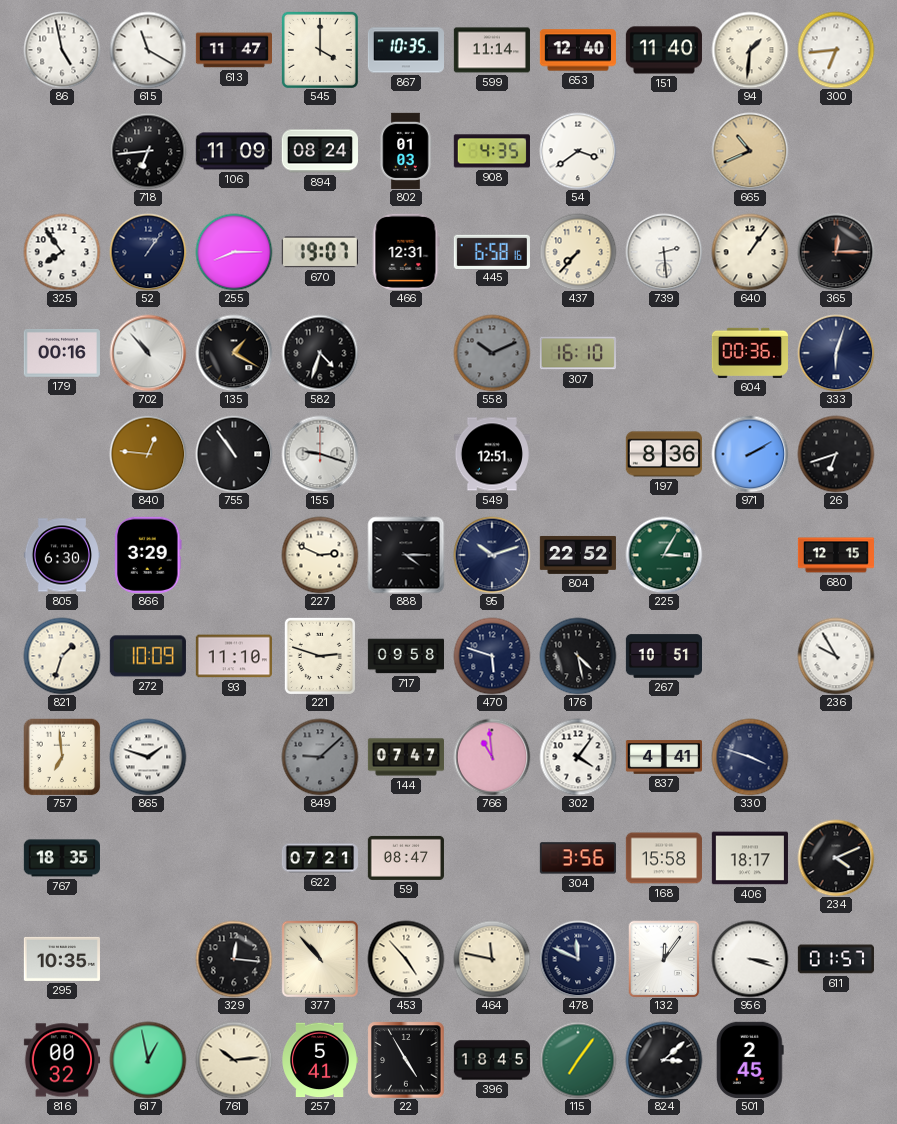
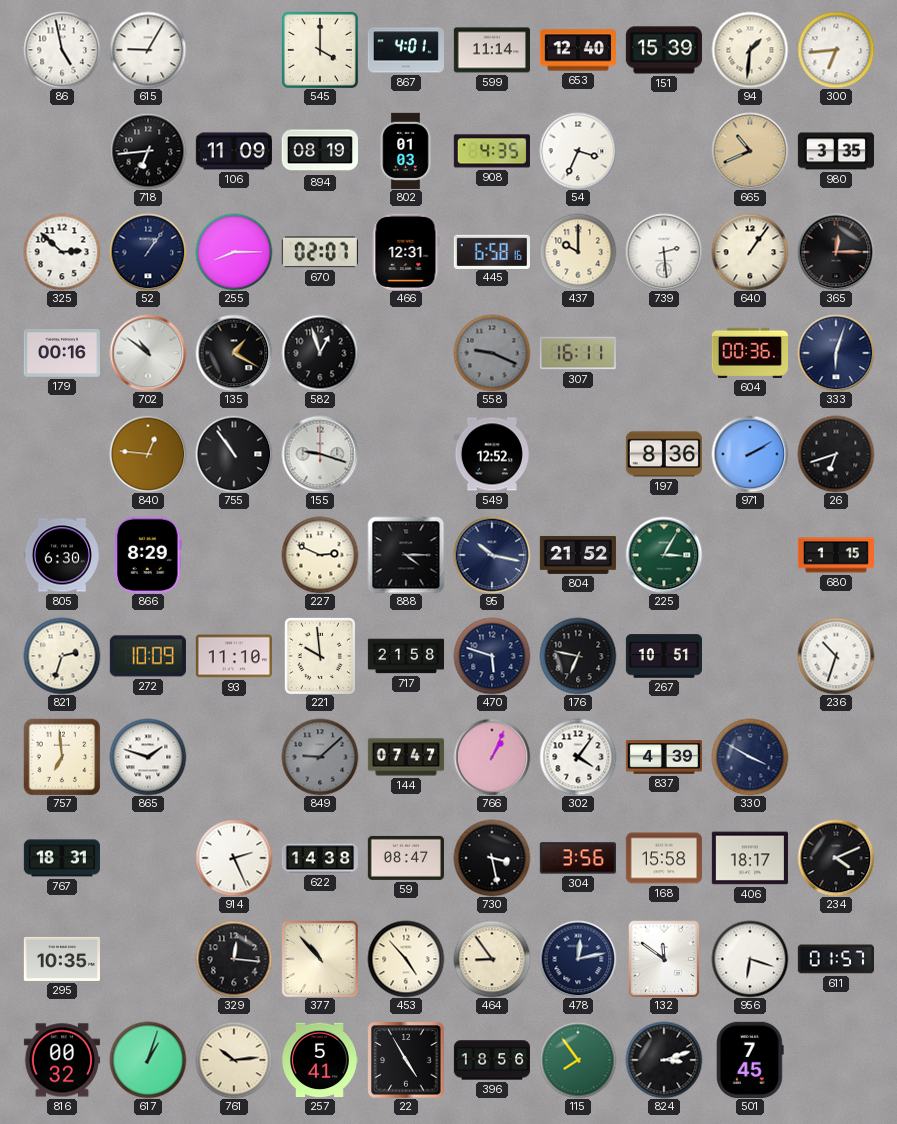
615: 11:20 -> 9:05 (148, 50)
613: 11:47 -> none (233, 50)
867: 10:35 -> 4:01 (405, 50)
151: 11:40 -> 15:39 (663, 50)
894: 08:24 -> 08:19 (319, 151)
54: 3:39 -> 3:34 (578, 151)
980: none -> 3:35 (835, 151)
325: 7:54 -> 2:52 (62, 252)
670: 19:07 -> 02:07 (320, 252)
437: 7:37 -> 10:00 (578, 252)
702: 10:53 -> 10:51 (148, 353)
582: 4:33 -> 12:57 (320, 353)
558: 10:11 -> 9:19 (492, 353)
307: 16:10 -> 16:11 (578, 353)
549: 12:51 -> 12:52 (492, 454)
866: 3:29 -> 8:29 (148, 555)
95: 10:12 -> 10:17 (492, 555)
804: 22:52 -> 21:52 (577, 555)
680: 12:15 -> 1:15 (835, 555)
821: 1:33 -> 2:33 (62, 656)
221: 2:48 -> 9:59 (320, 656)
717: 09:58 -> 21:58 (405, 656)
176: 4:28 -> 6:47 (578, 656)
236: 9:55 -> 10:33 (836, 656)
766: 10:59 -> 1:04 (492, 757)
837: 4:41 -> 4:39 (663, 757)
330: 3:48 -> 3:50 (750, 757)
767: 18:35 -> 18:31 (62, 858)
914: none -> 2:26 (234, 858)
622: 07:21 -> 14:38 (319, 858)
730: none -> 3:28 (492, 858)
464: 11:47 -> 8:54 (492, 959)
478: 11:49 -> 12:13 (578, 959)
132: 12:06 -> 11:51 (664, 959)
956: 3:18 -> 6:18 (750, 959)
617: 12:58 -> 1:03 (148, 1060)
396: 18:45 -> 18:56 (491, 1060)
115: 7:06 -> 7:54 (578, 1060)
824: 3:08 -> 3:12 (664, 1060)
501: 2:45 -> 7:45 (750, 1060)
